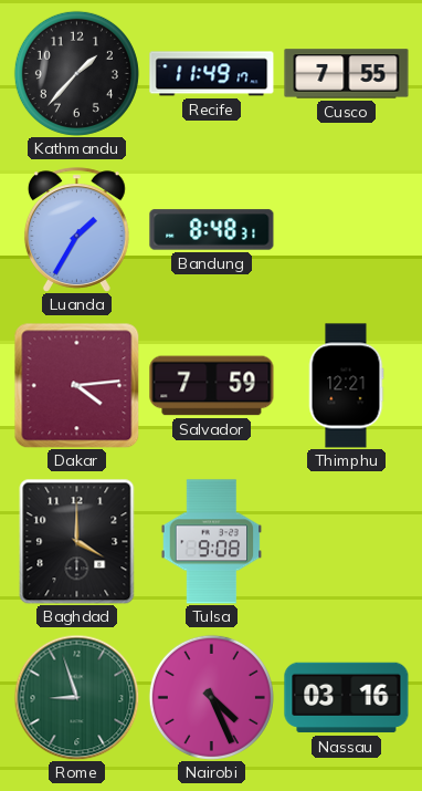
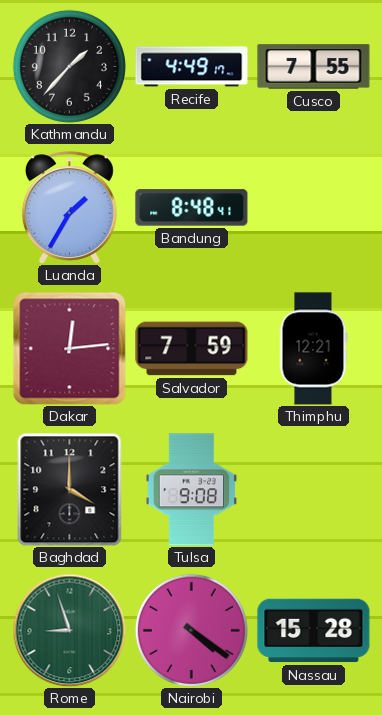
Recife: 11:49 -> 4:49 (192, 67)
Bandung: 8:48:31 -> 8:48:41 (192, 208)
Dakar: 4:14 -> 12:14 (69, 348)
Nairobi: 4:26 -> 4:21 (191, 630)
Nassau: 03:16 -> 15:28 (314, 631)
